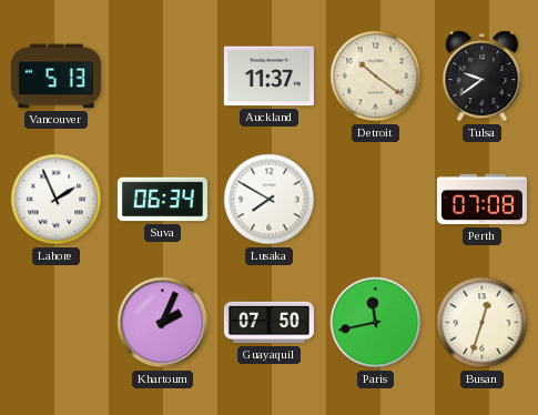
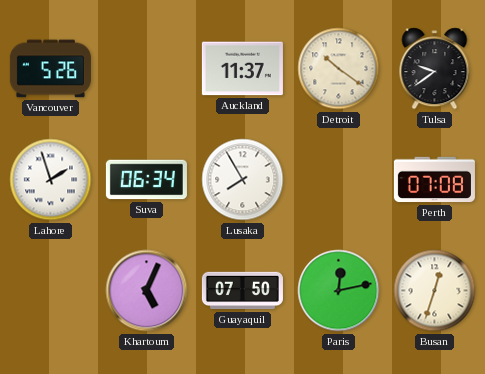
Vancouver: 5:13 -> 5:26 (50, 69)
Lahore: 1:56 -> 1:57 (51, 180)
Lusaka: 7:50 -> 7:55 (243, 180)
Khartoum: 2:04 -> 5:04 (147, 291)
Paris: 11:43 -> 12:13 (339, 291)
